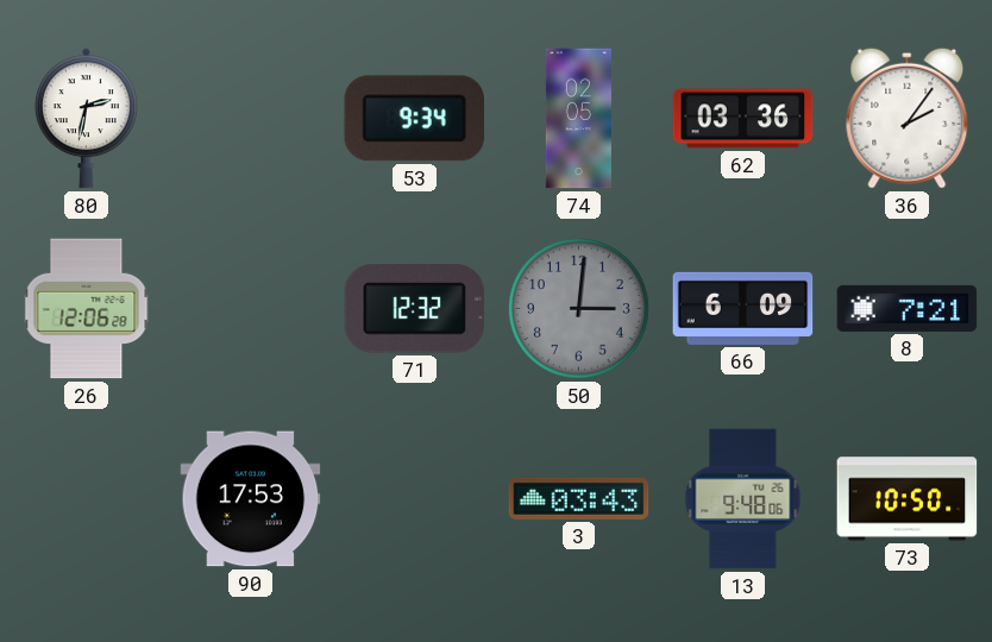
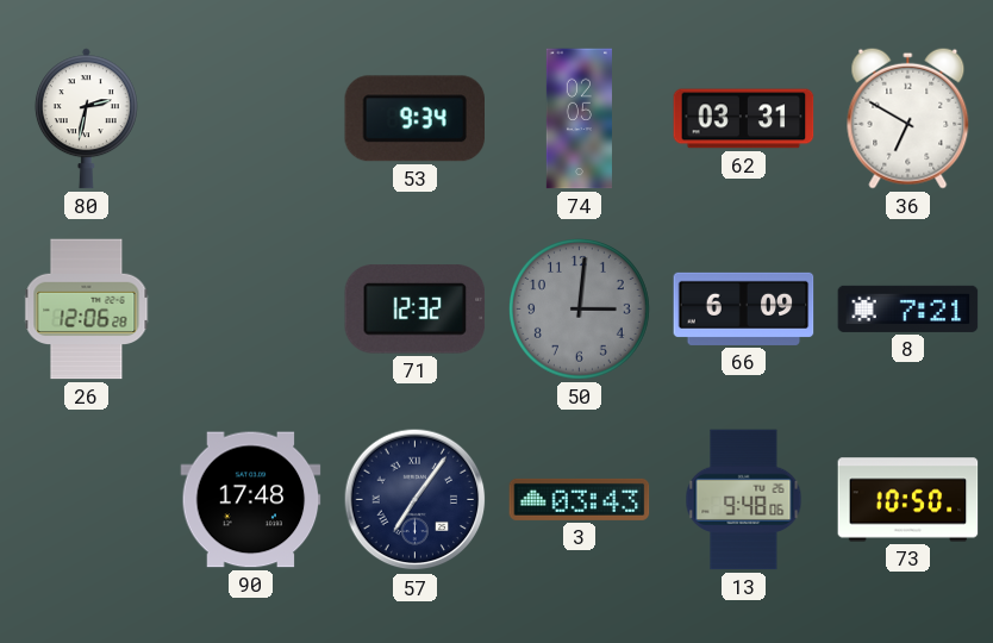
62: 03:36 -> 03:31 (744, 119)
36: 2:06 -> 6:50 (908, 118)
90: 17:53 -> 17:48 (251, 500)
57: none -> 7:06 (416, 500)
